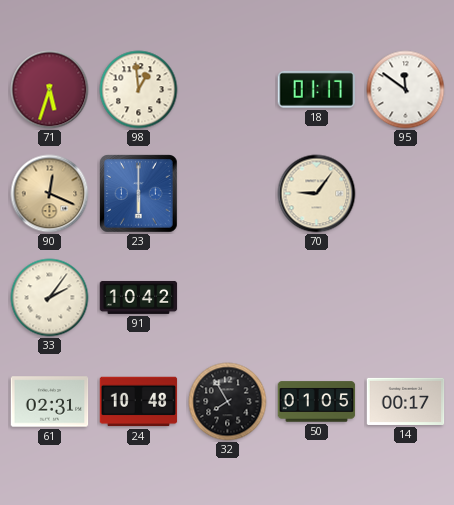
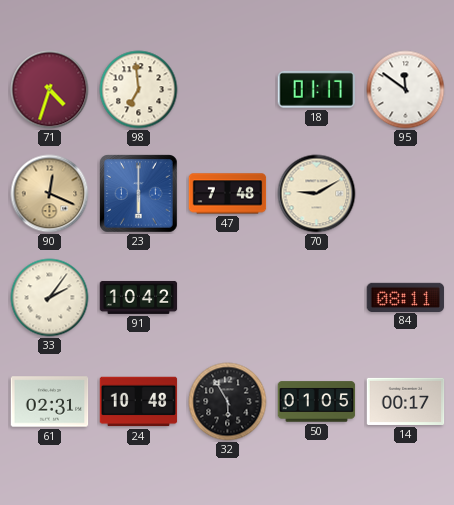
71: 5:33 -> 4:33 (50, 90)
98: 12:59 -> 6:59 (139, 90)
47: none -> 7:48 (228, 194)
70: 9:06 -> 9:10 (317, 194)
84: none -> 08:11 (406, 297)
32: 7:55 -> 5:55 (228, 402)
